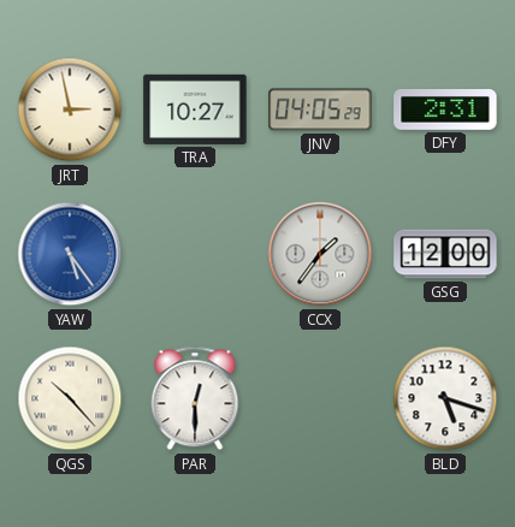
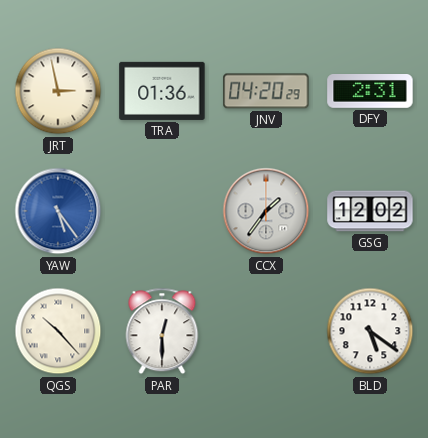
TRA: 10:27 -> 01:36 (162, 91)
JNV: 04:05 -> 04:20 (266, 91)
GSG: 12:00 -> 12:02 (370, 211)
BLD: 5:18 -> 5:21 (370, 331)
